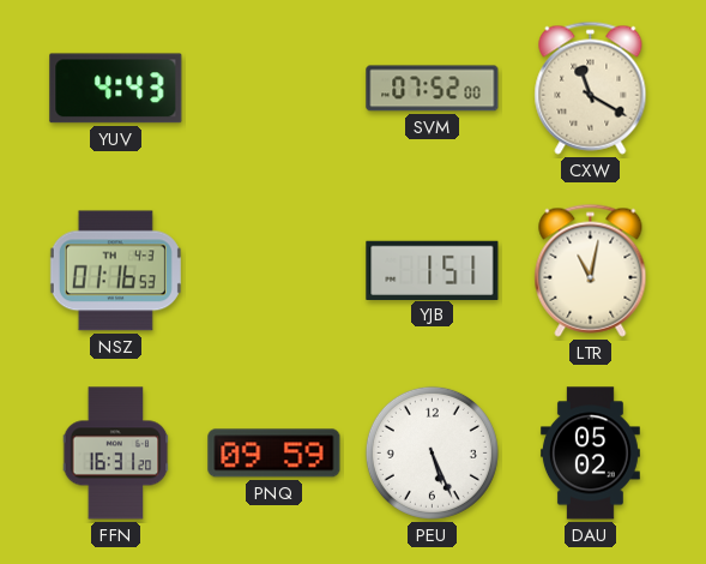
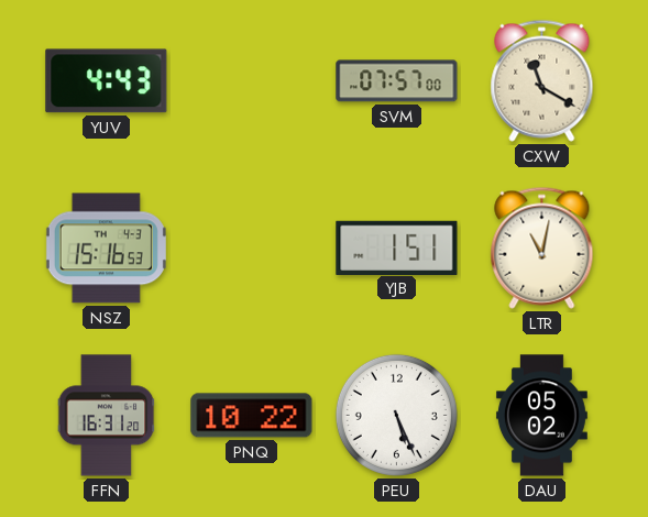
SVM: 07:52 -> 07:57 (397, 81)
NSZ: 01:16 -> 15:16 (106, 249)
PNQ: 09:59 -> 10:22 (252, 416)
